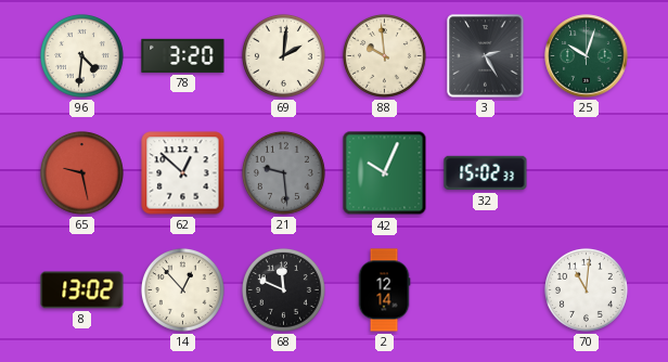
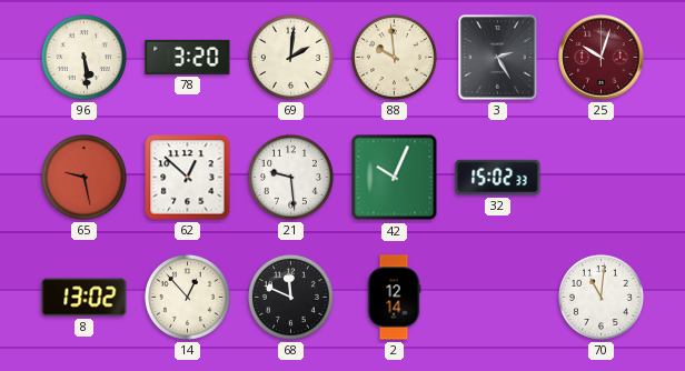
96: 4:31 -> 5:29 (83, 57)
25 dial: green -> burgundy (602, 58)
21 dial: grey -> white (290, 177)
